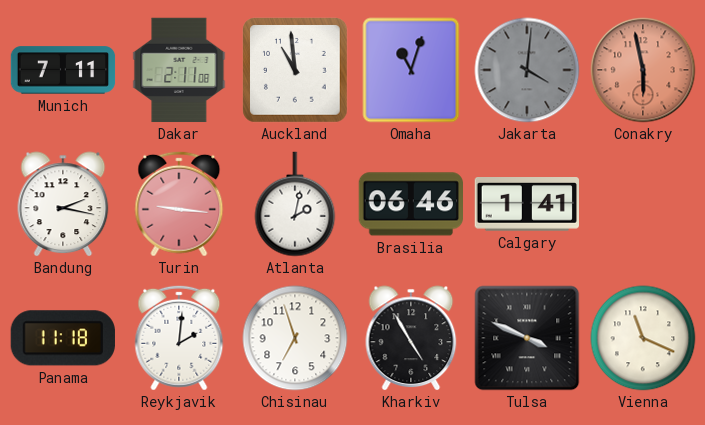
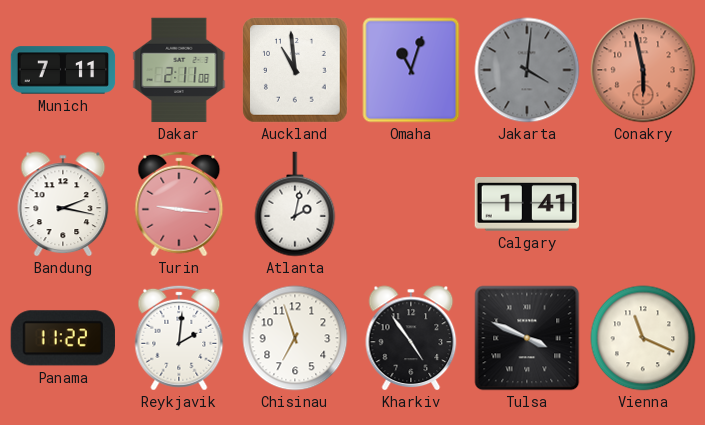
Brasilia: 06:46 -> none (410, 204)
Panama: 11:18 -> 11:22 (63, 338)
Kharkiv: 4:55 -> 4:54 (411, 338)
